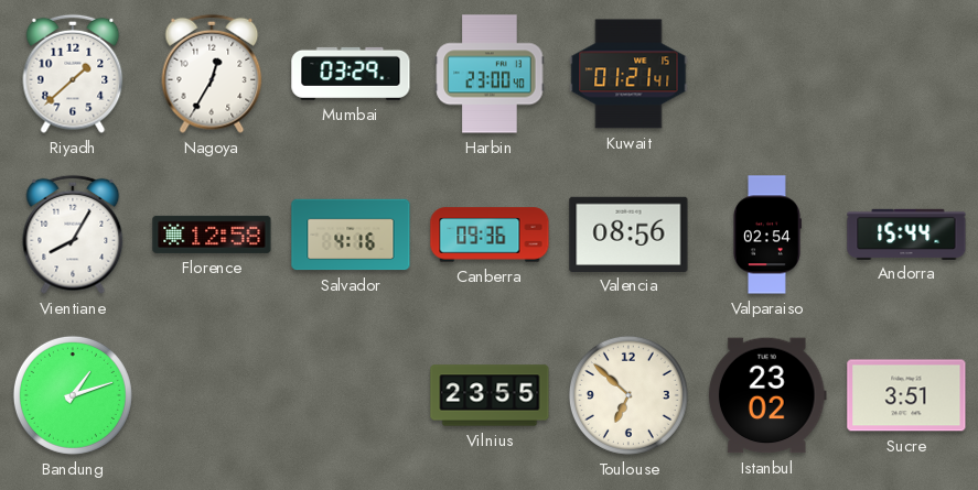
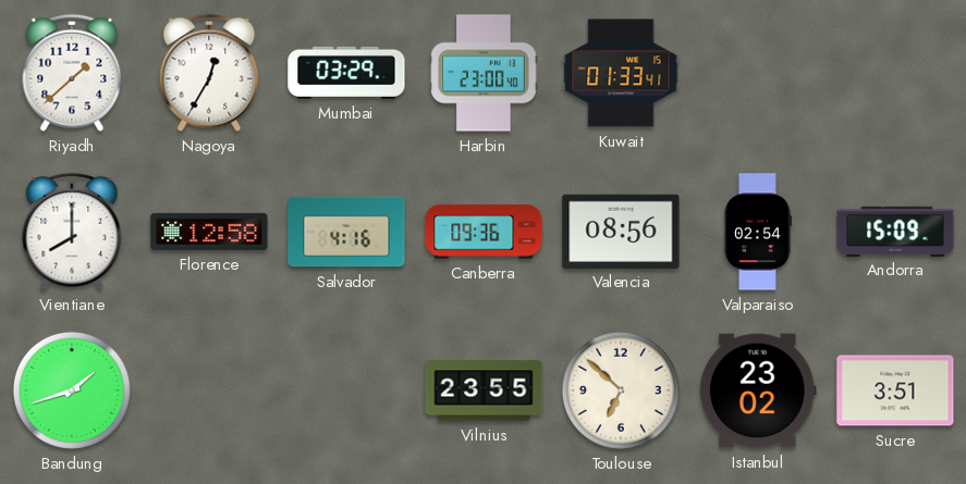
Kuwait: 01:21 -> 01:33 (621, 73)
Vientiane: 8:05 -> 8:00 (72, 232)
Andorra: 15:44 -> 15:09 (895, 231)
Bandung: 1:12 -> 1:42 (72, 390)
